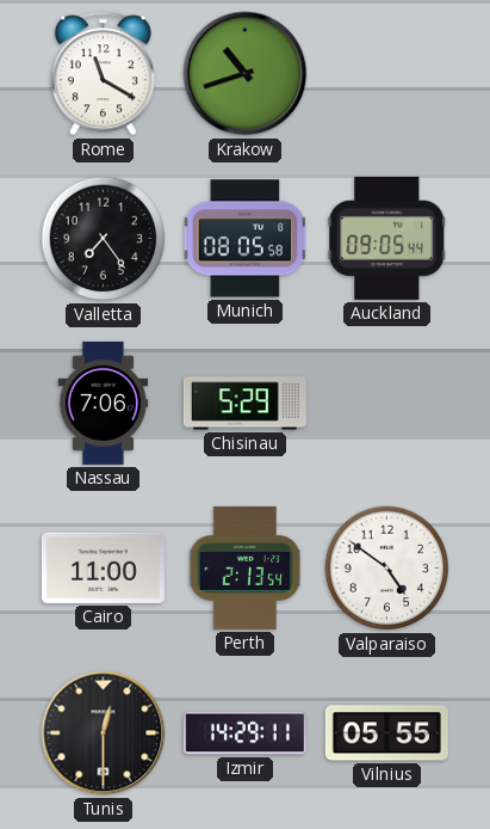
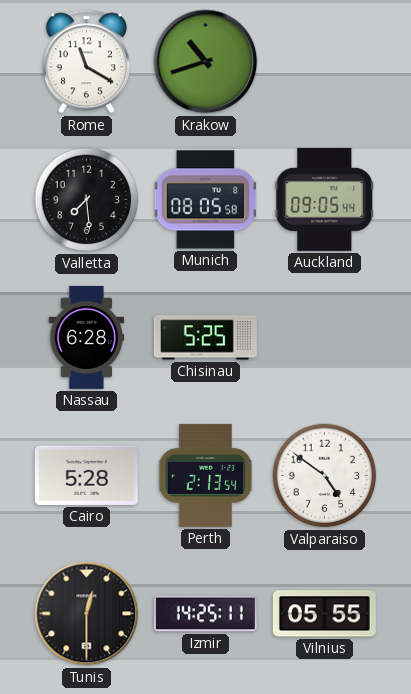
Valletta: 7:24 -> 7:29 (87, 200)
Nassau: 7:06 -> 6:28 (87, 337)
Chisinau: 5:29 -> 5:25 (205, 338)
Cairo: 11:00 -> 5:28 (86, 475)
Izmir: 14:29 -> 14:25 (205, 614)
